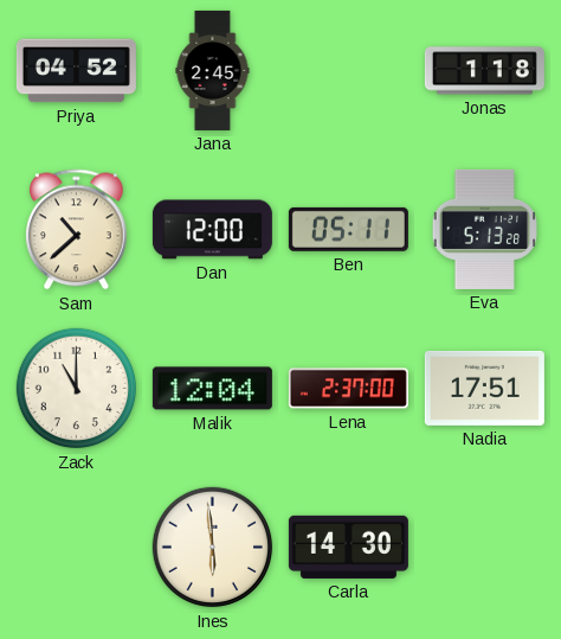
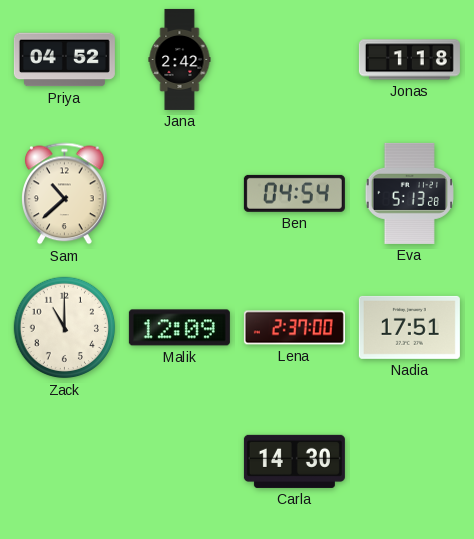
Jana: 2:45 -> 2:42 (180, 59)
Dan: 12:00 -> none (212, 230)
Ben: 05:11 -> 04:54 (294, 193)
Malik: 12:04 -> 12:09 (179, 328)
Ines: 5:59 -> none (213, 548)
